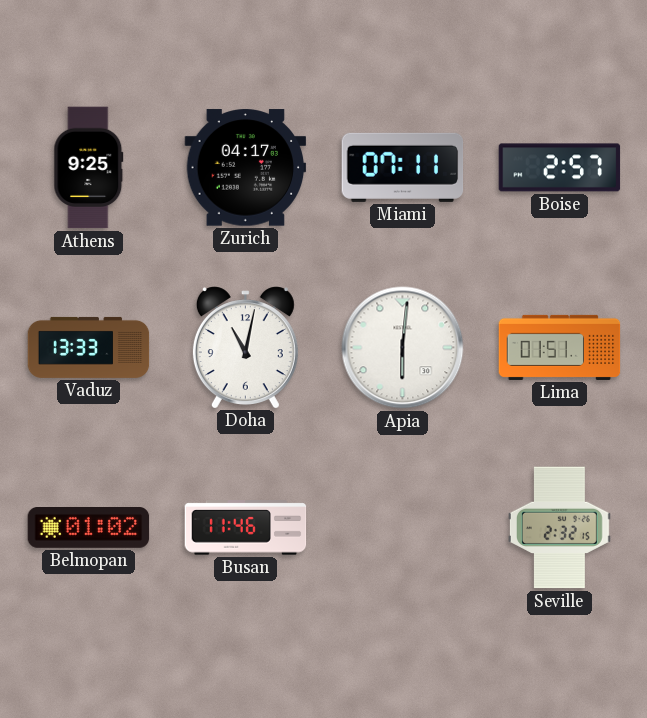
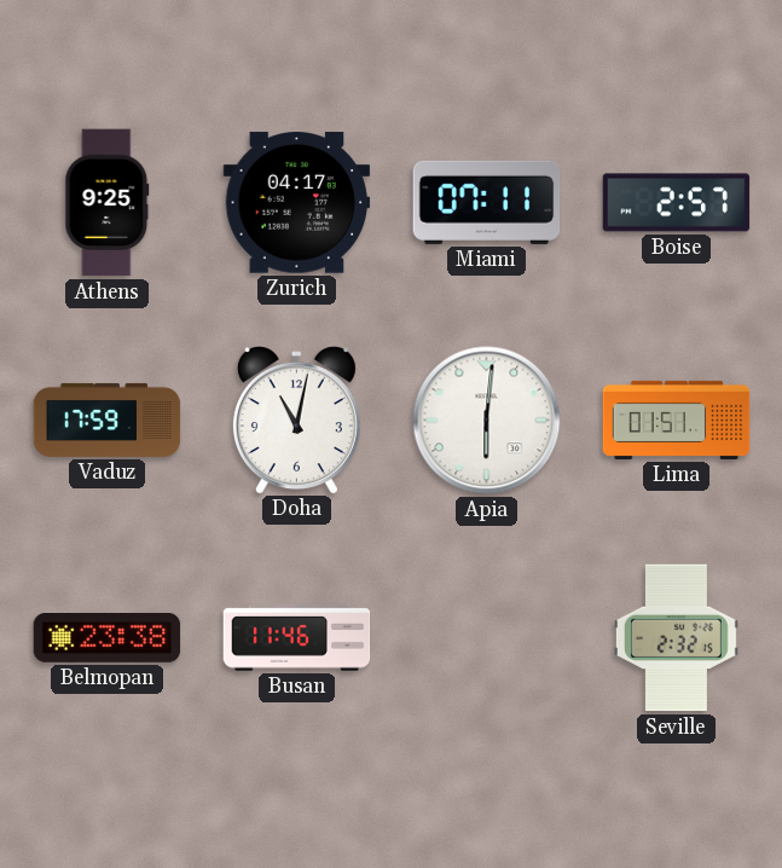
Vaduz: 13:33 -> 17:59 (108, 419)
Belmopan: 01:02 -> 23:38 (108, 638)
